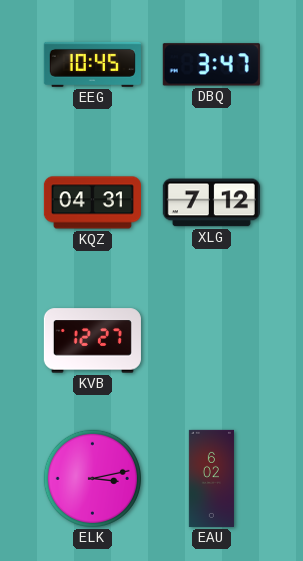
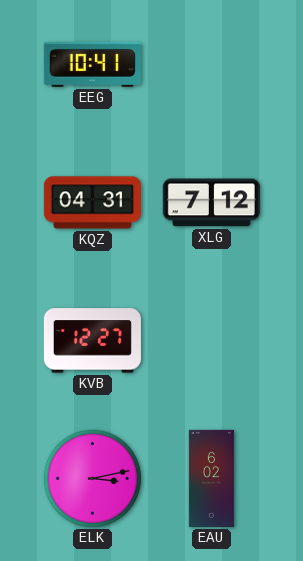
EEG: 10:45 -> 10:41 (92, 64)
DBQ: 3:47 -> none (211, 65)
